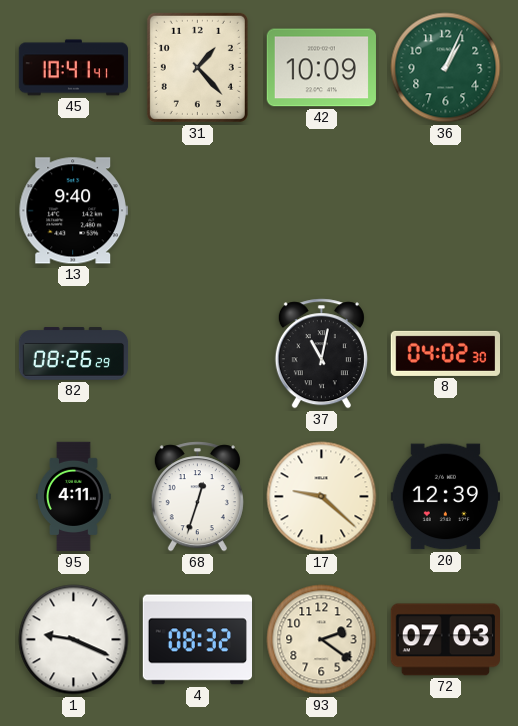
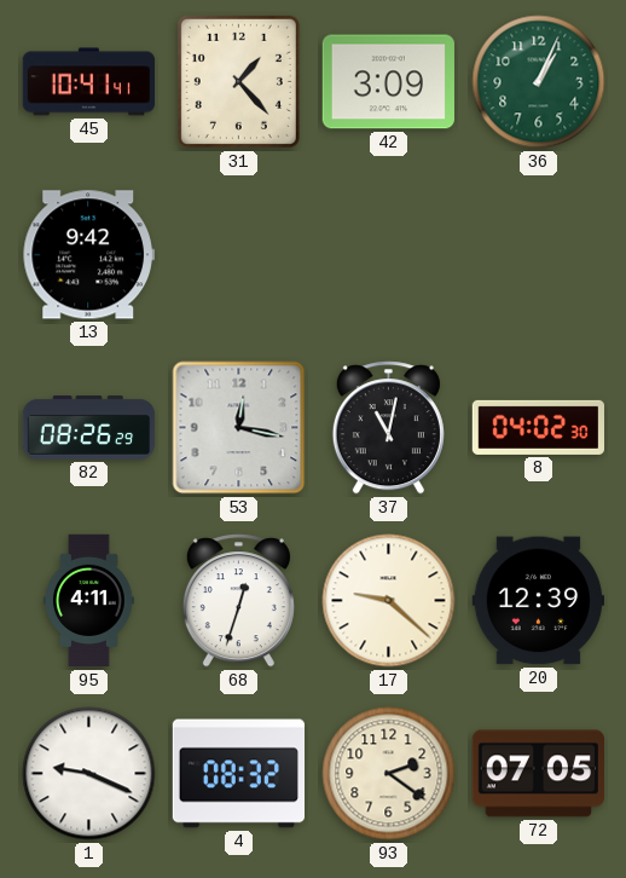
42: 10:09 -> 3:09 (388, 82)
13: 9:40 -> 9:42 (88, 255)
53: none -> 12:17 (239, 428)
72: 07:03 -> 07:05 (538, 774)
